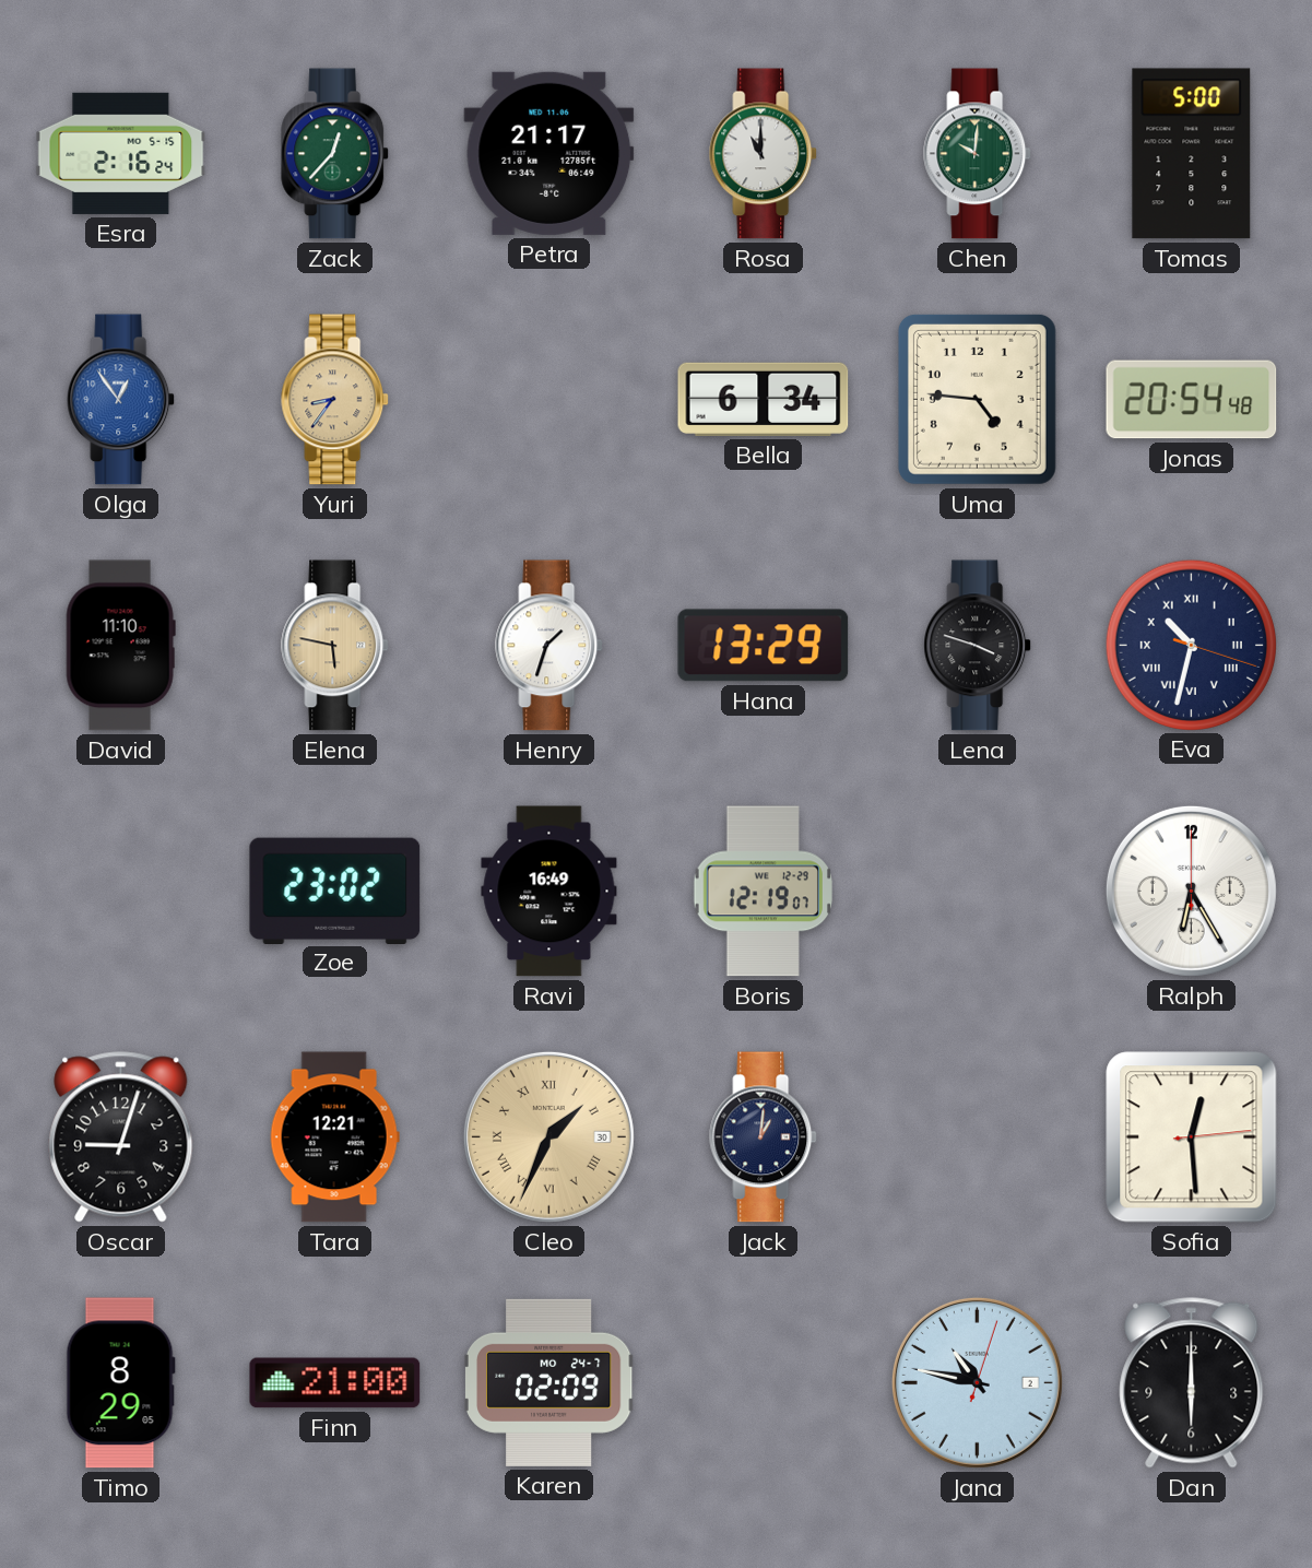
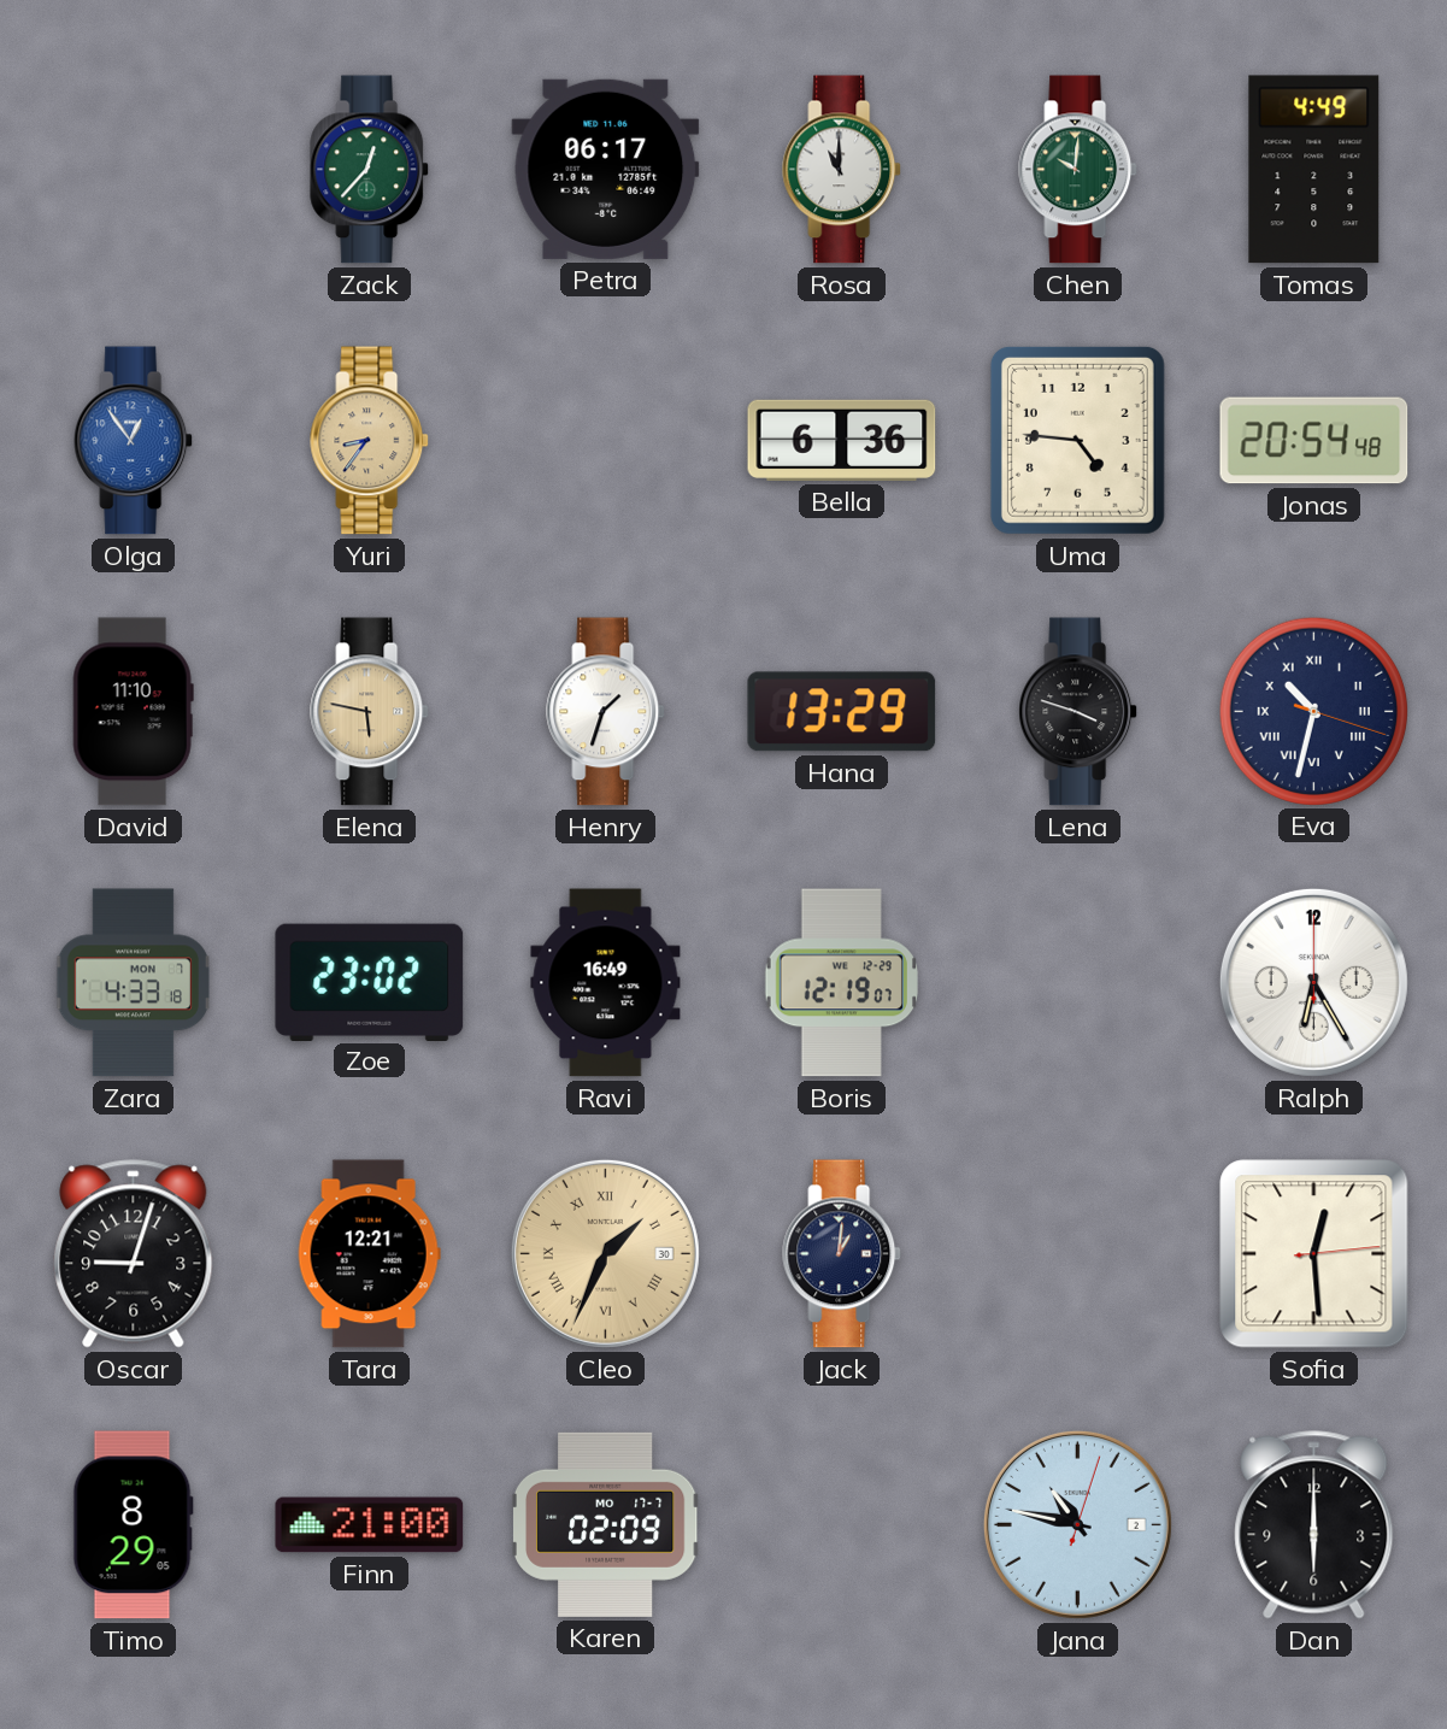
Esra: 2:16 -> none (121, 153)
Petra: 21:17 -> 06:17 (606, 169)
Tomas: 5:00 -> 4:49 (1314, 170)
Bella: 6:34 -> 6:36 (842, 440)
Zara: none -> 4:33 (133, 983)
Karen date: MO 24-7 -> MO 17-7 (605, 1524)
